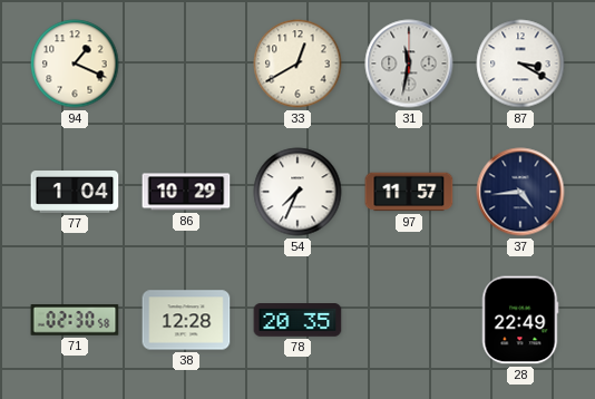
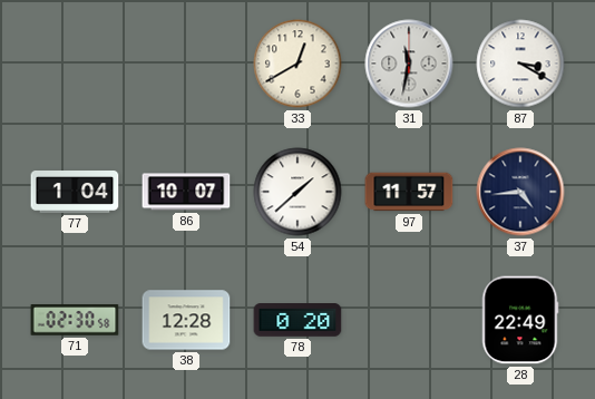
94: 1:19 -> none (75, 64)
86: 10:29 -> 10:07 (186, 192)
54: 7:34 -> 1:38 (297, 192)
78: 20:35 -> 0:20 (297, 320)
